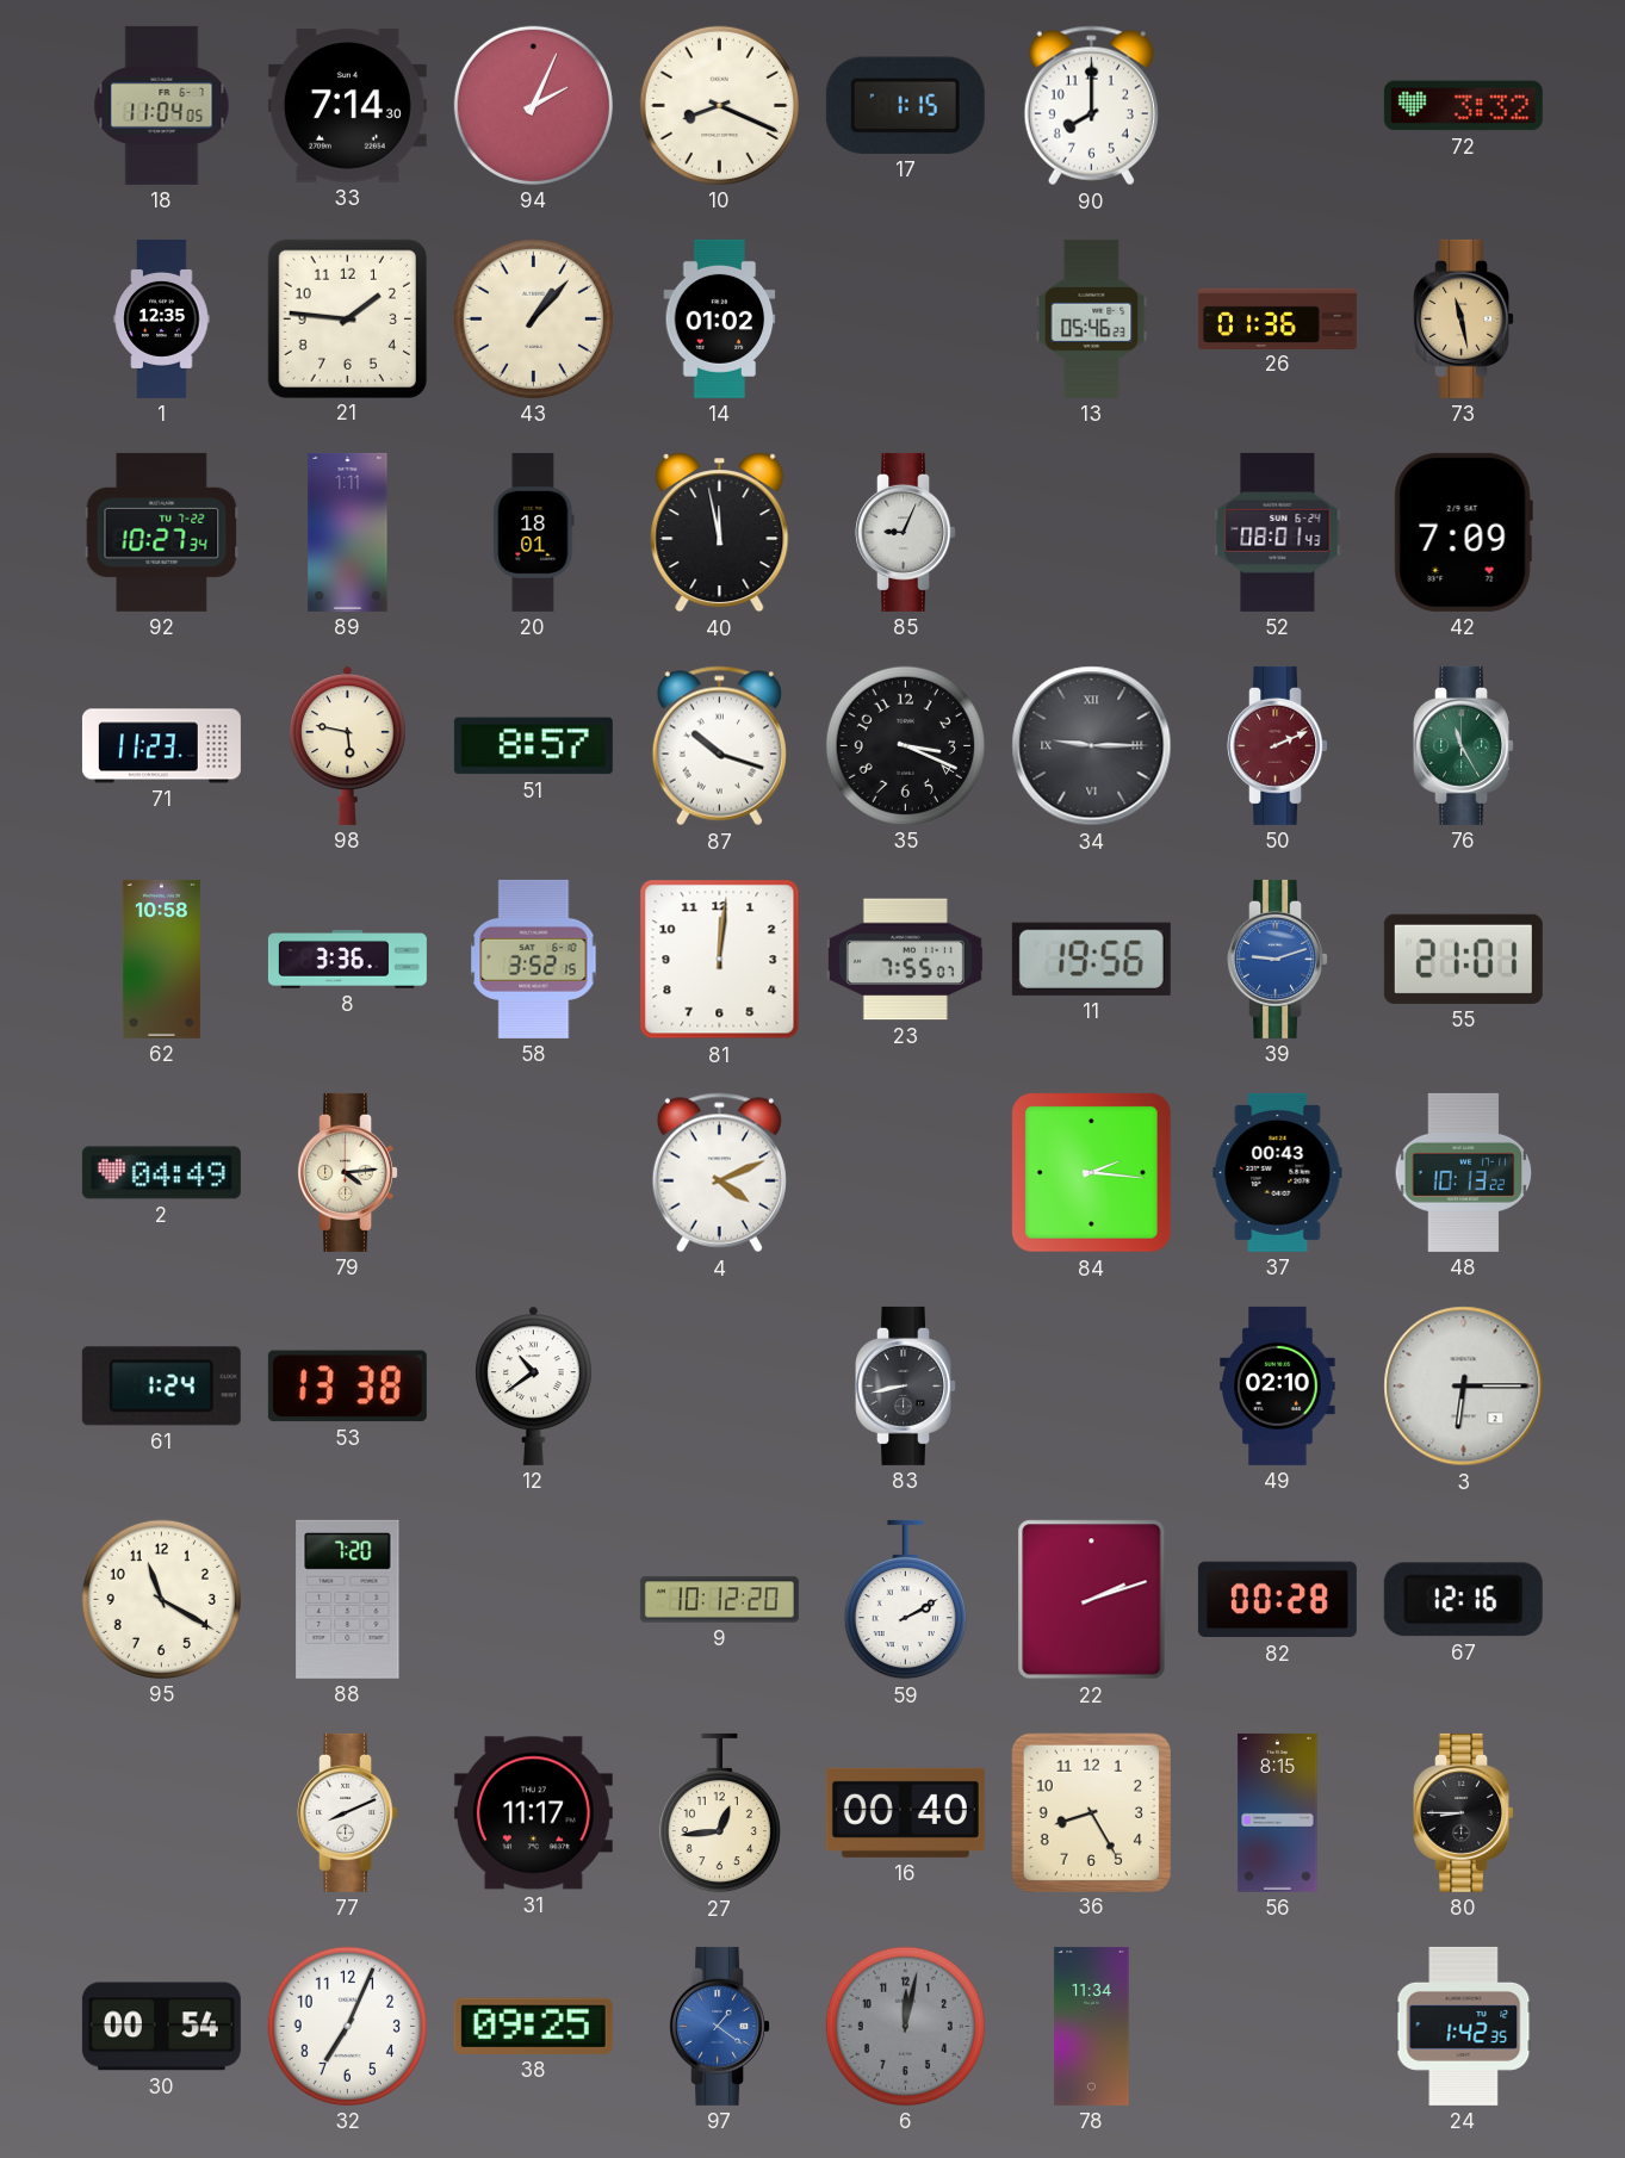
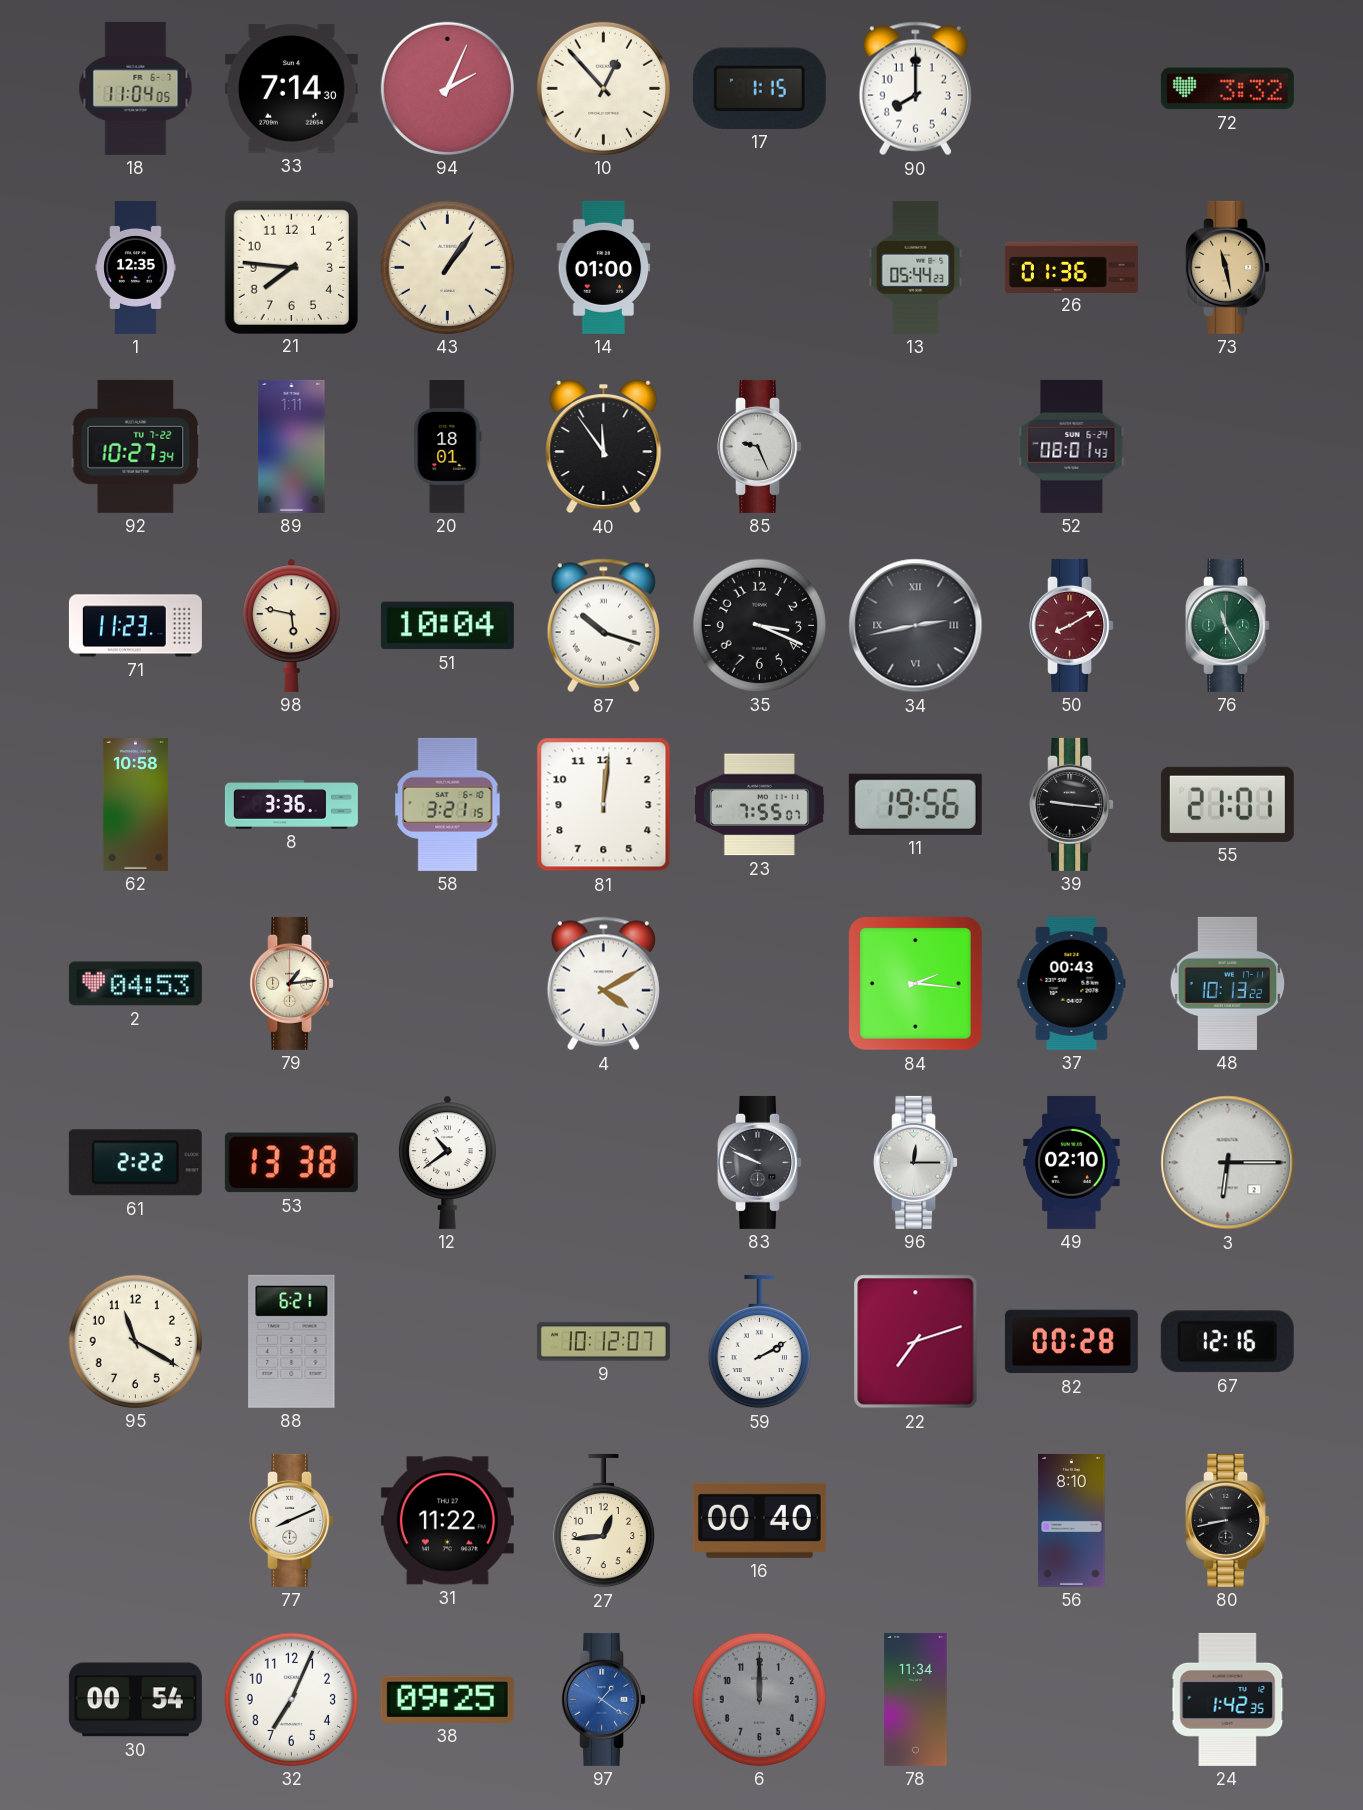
10: 8:19 -> 12:53 (603, 88)
21: 1:46 -> 7:46 (291, 267)
43: 1:07 -> 1:06 (447, 267)
14: 01:02 -> 01:00 (604, 267)
13: 05:46 -> 05:44 (916, 267)
40: 11:58 -> 11:54 (604, 447)
85: 9:04 -> 9:26 (760, 446)
42: 7:09 -> none (1463, 532)
51: 8:57 -> 10:04 (447, 626)
34: 9:15 -> 2:43 (916, 626)
50: 2:11 -> 8:10 (1072, 625)
58: 3:52 -> 3:21 (448, 804)
39: 9:12 -> 9:16 (1072, 804)
39 dial: blue -> black (1072, 804)
2: 04:49 -> 04:53 (135, 984)
79: 4:14 -> 1:14 (292, 983)
4: 4:11 -> 4:10 (603, 984)
61: 1:24 -> 2:22 (135, 1163)
83: 8:43 -> 9:49 (760, 1162)
96: none -> 12:15 (916, 1162)
88: 7:20 -> 6:21 (292, 1341)
9: 10:12:20 -> 10:12:07 (603, 1342)
22: 2:12 -> 7:12 (916, 1342)
31: 11:17 -> 11:22 (447, 1521)
36: 8:25 -> none (1091, 1812)
56: 8:15 -> 8:10 (1072, 1520)
80: 8:45 -> 8:43 (1228, 1520)
6: 12:02 -> 12:00 (759, 1699)
